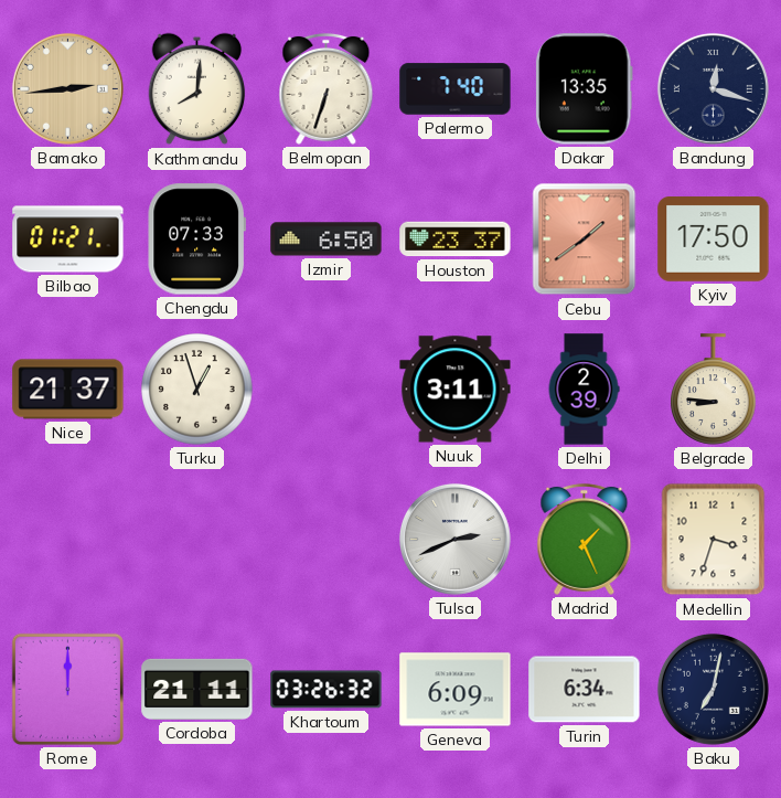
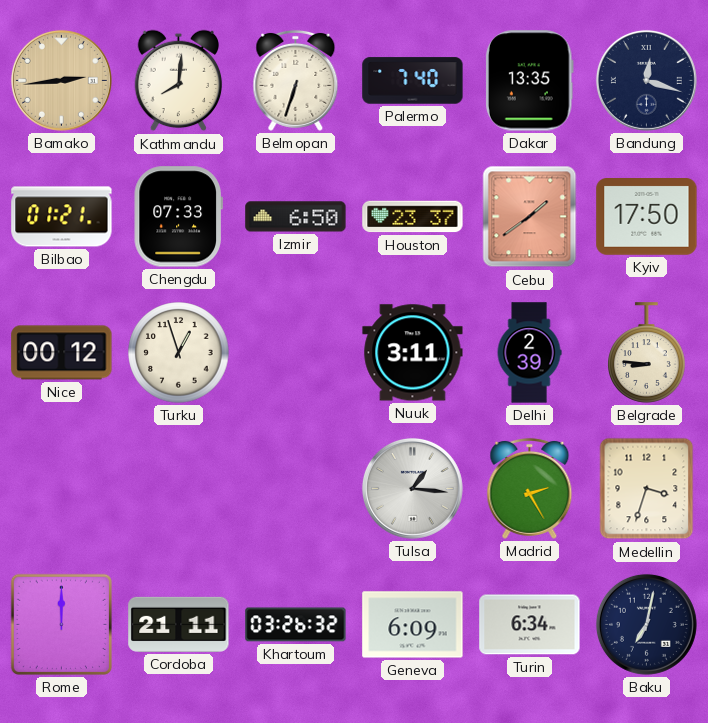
Nice: 21:37 -> 00:12 (62, 353)
Tulsa: 2:41 -> 1:16 (412, 488)
Madrid: 1:26 -> 2:25 (530, 488)
